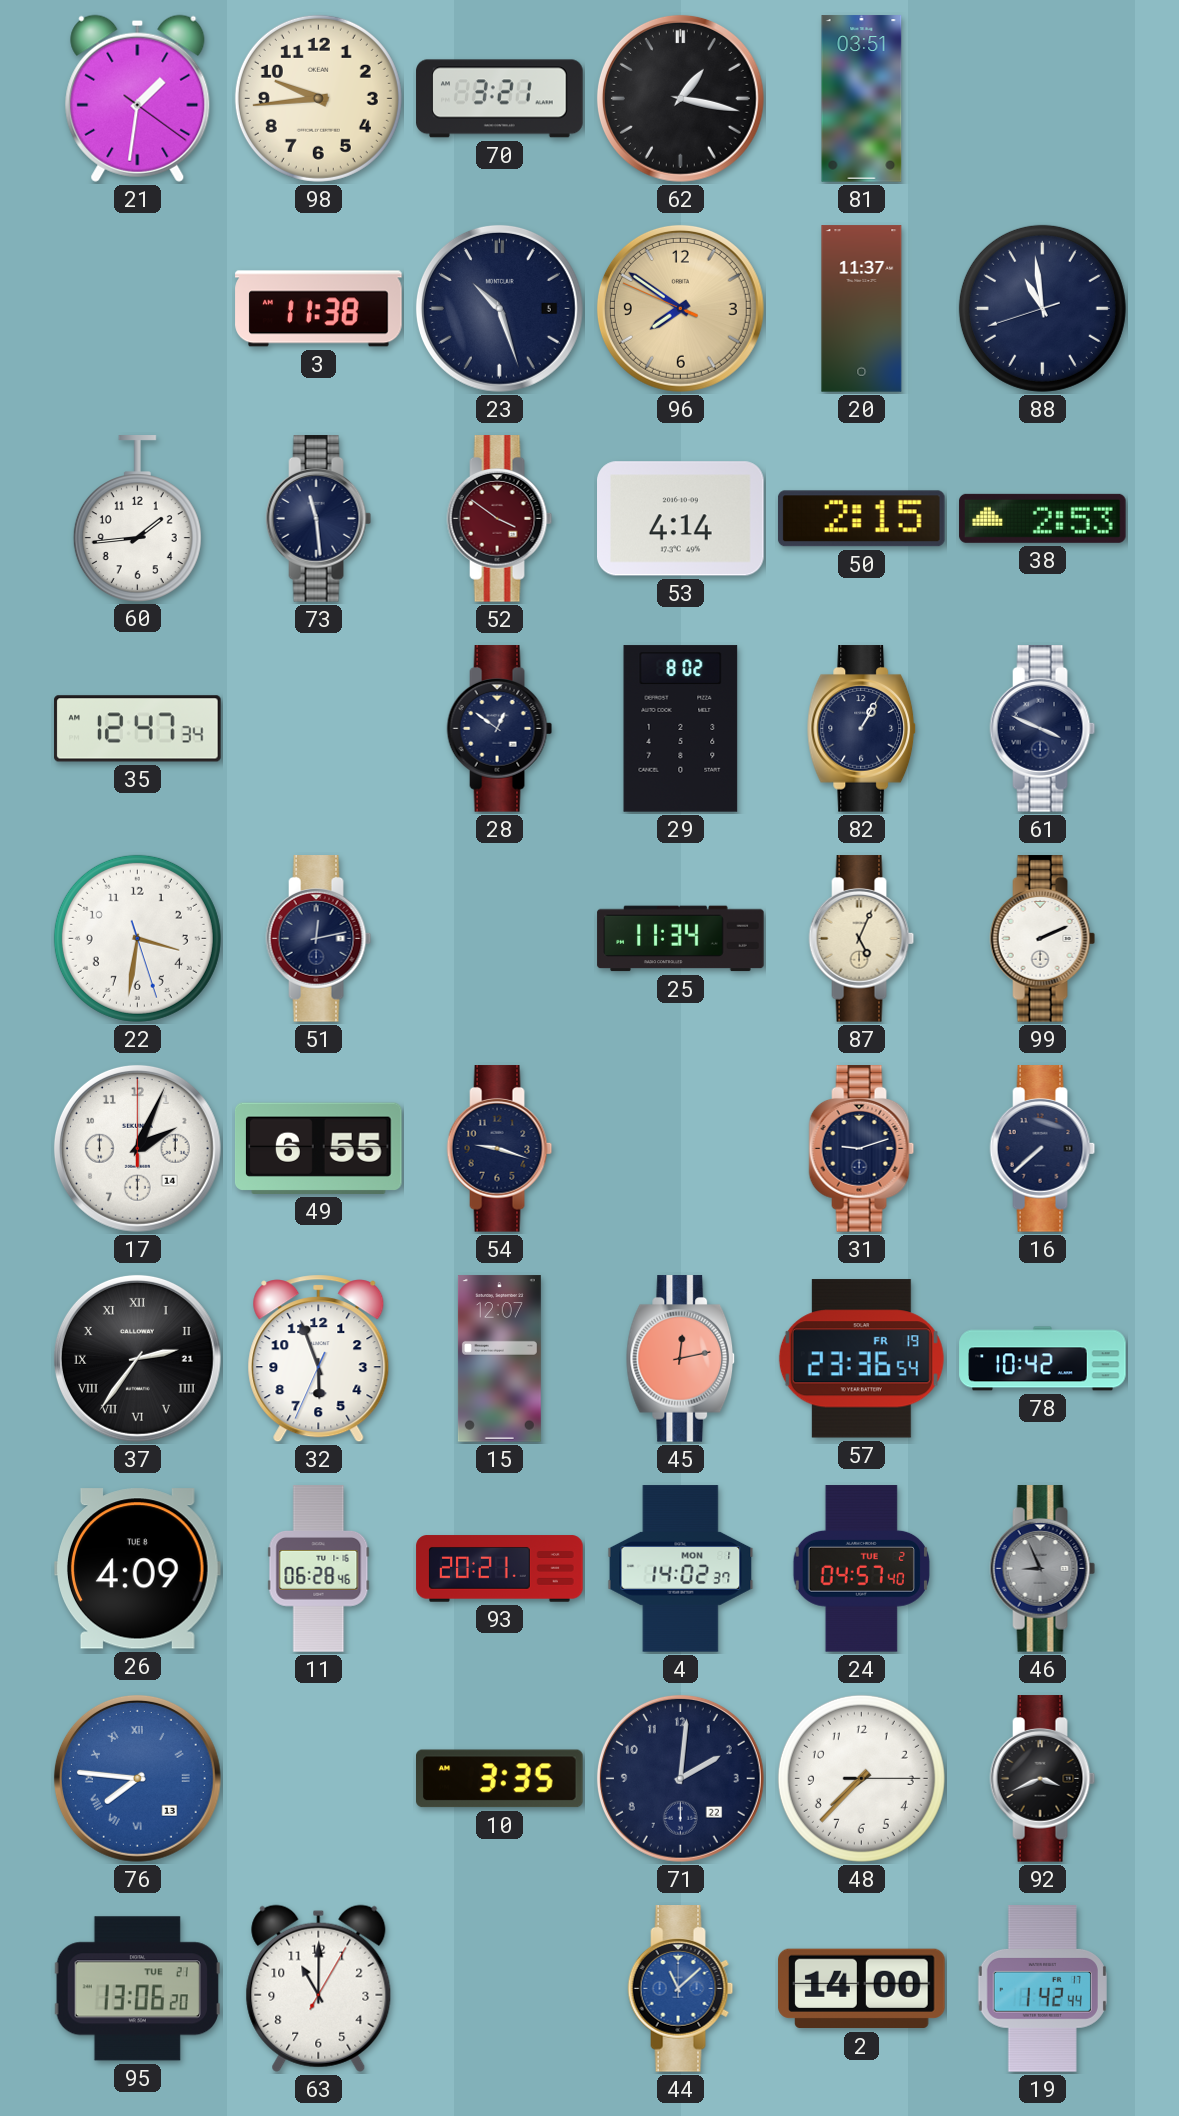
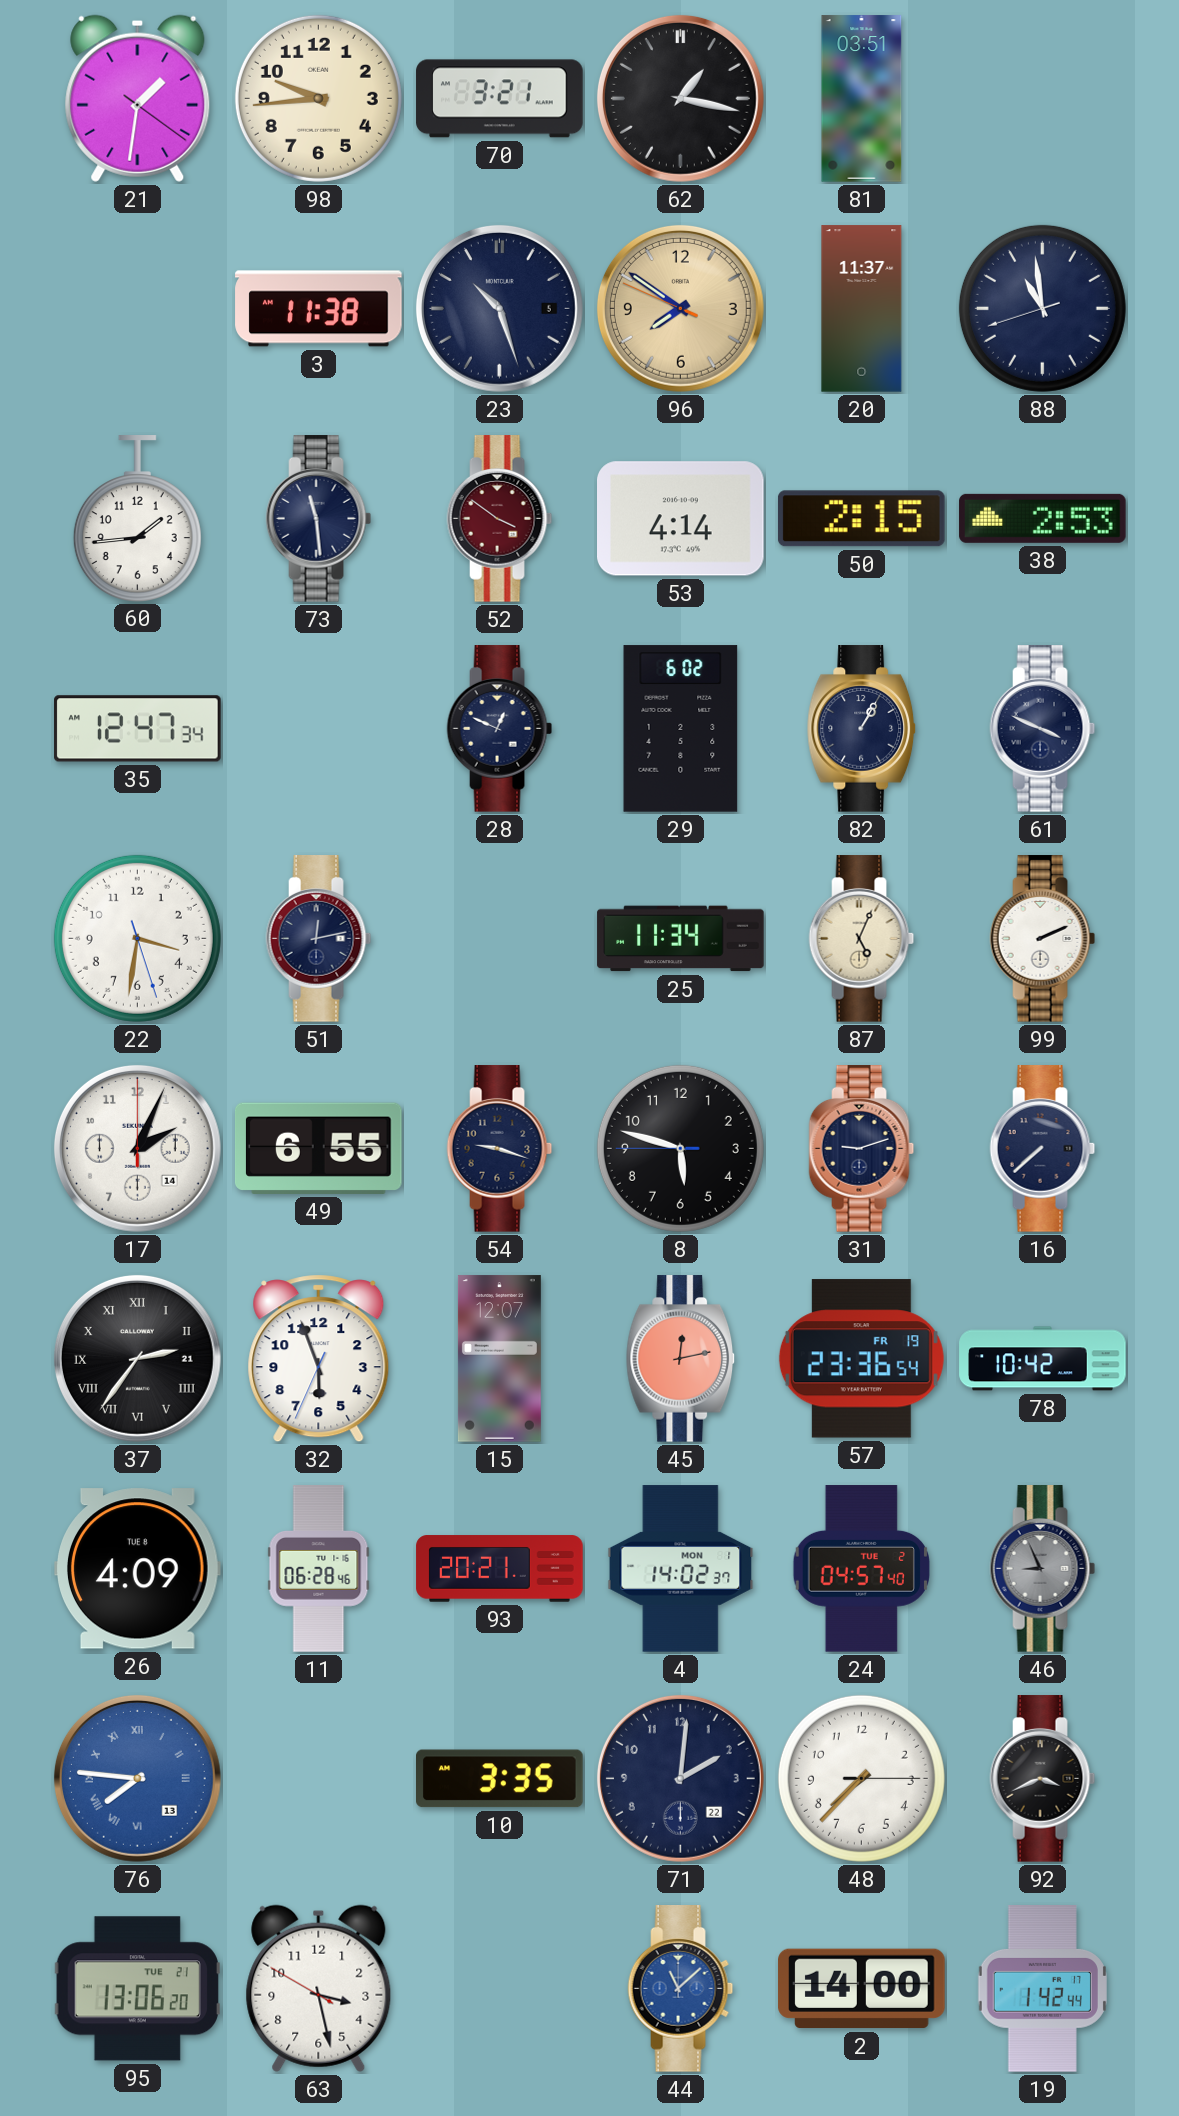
28: 12:51 -> 12:49 (500, 729)
29: 8:02 -> 6:02 (681, 729)
8: none -> 5:47 (680, 1148)
63: 11:00 -> 3:27 (319, 1988)
